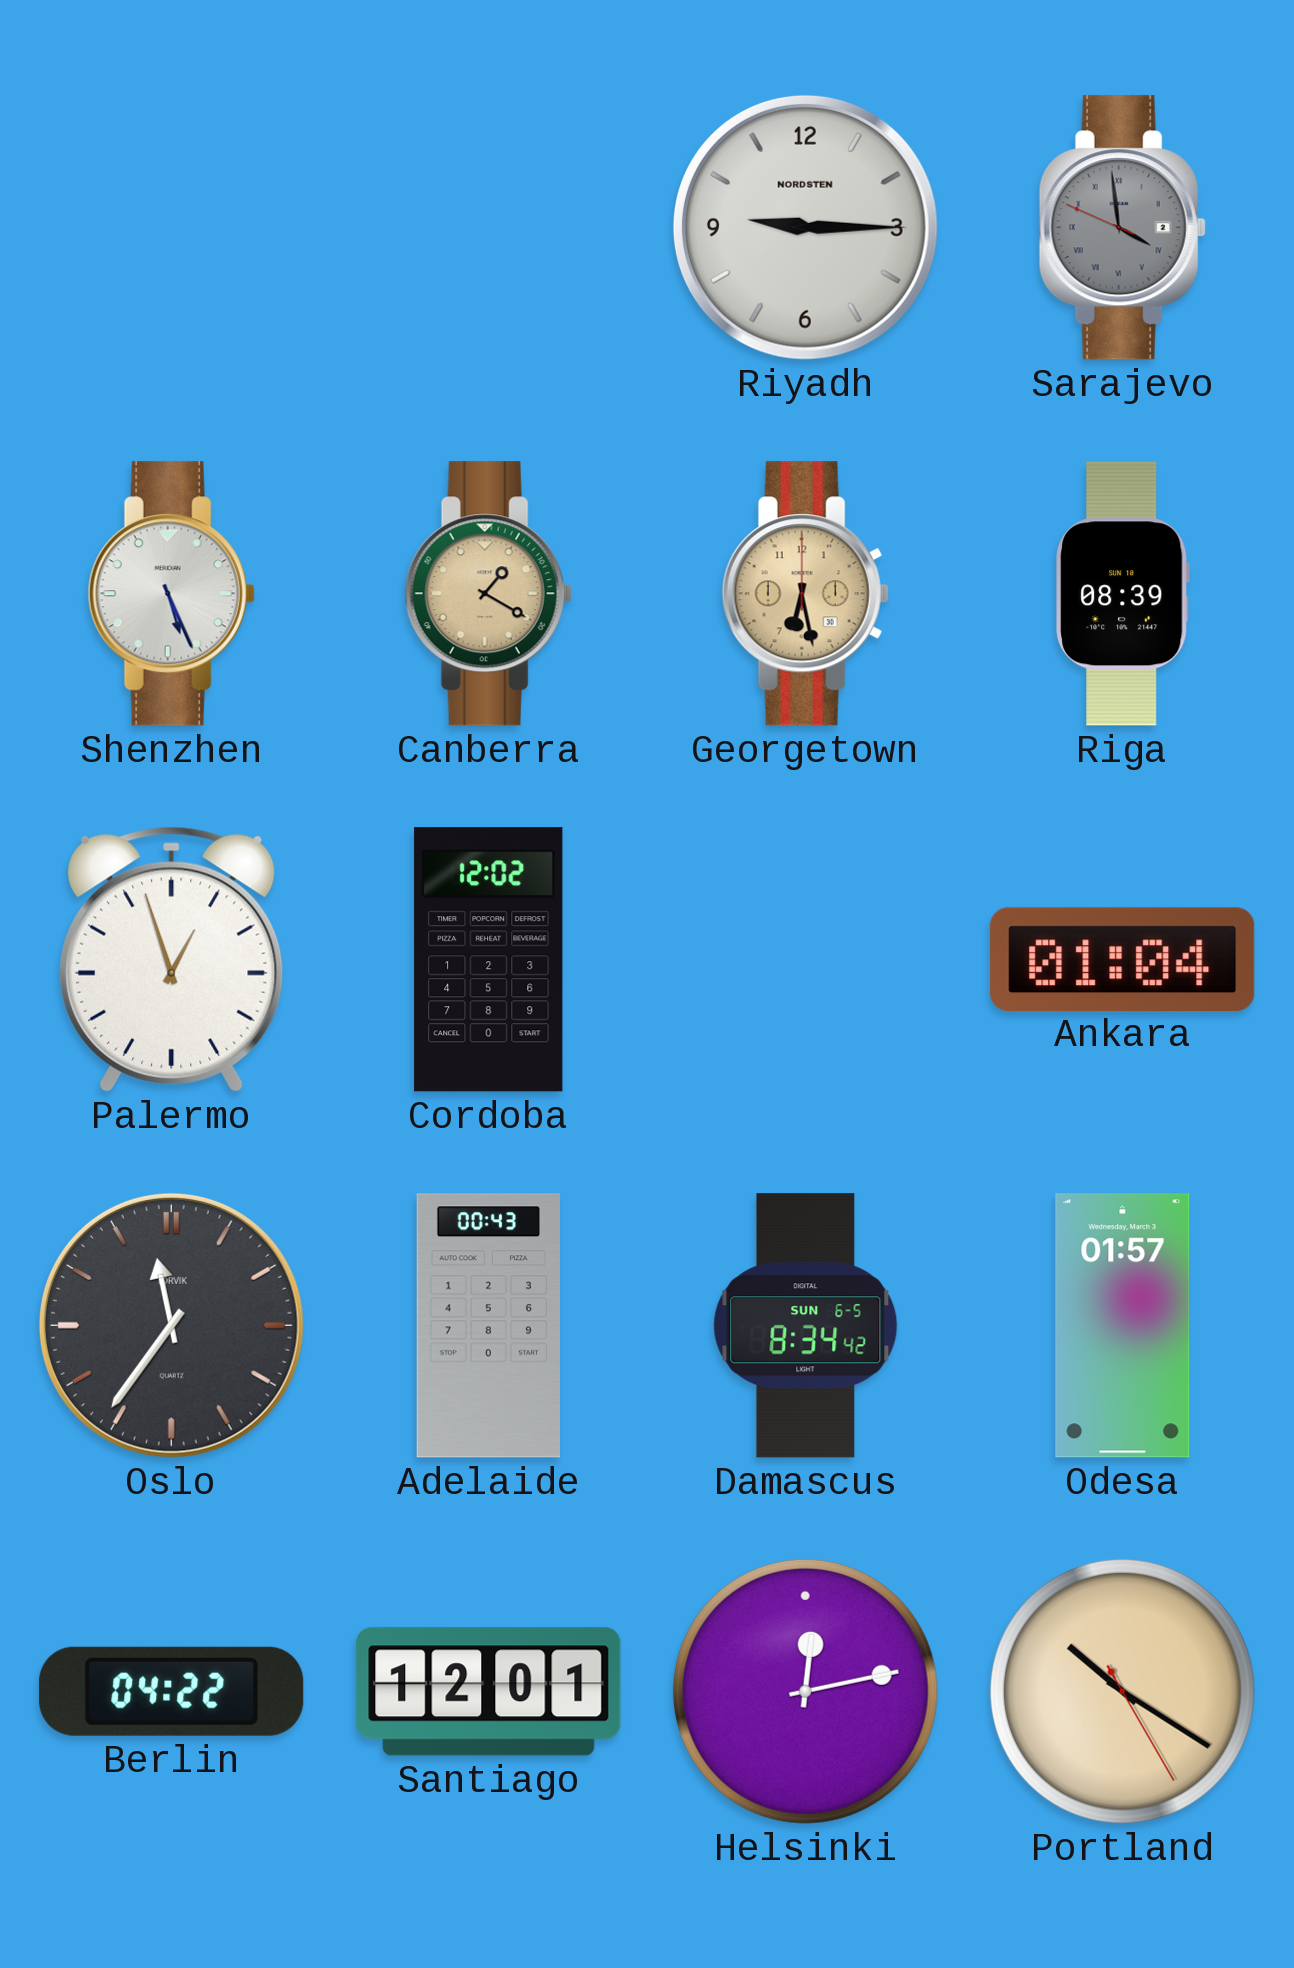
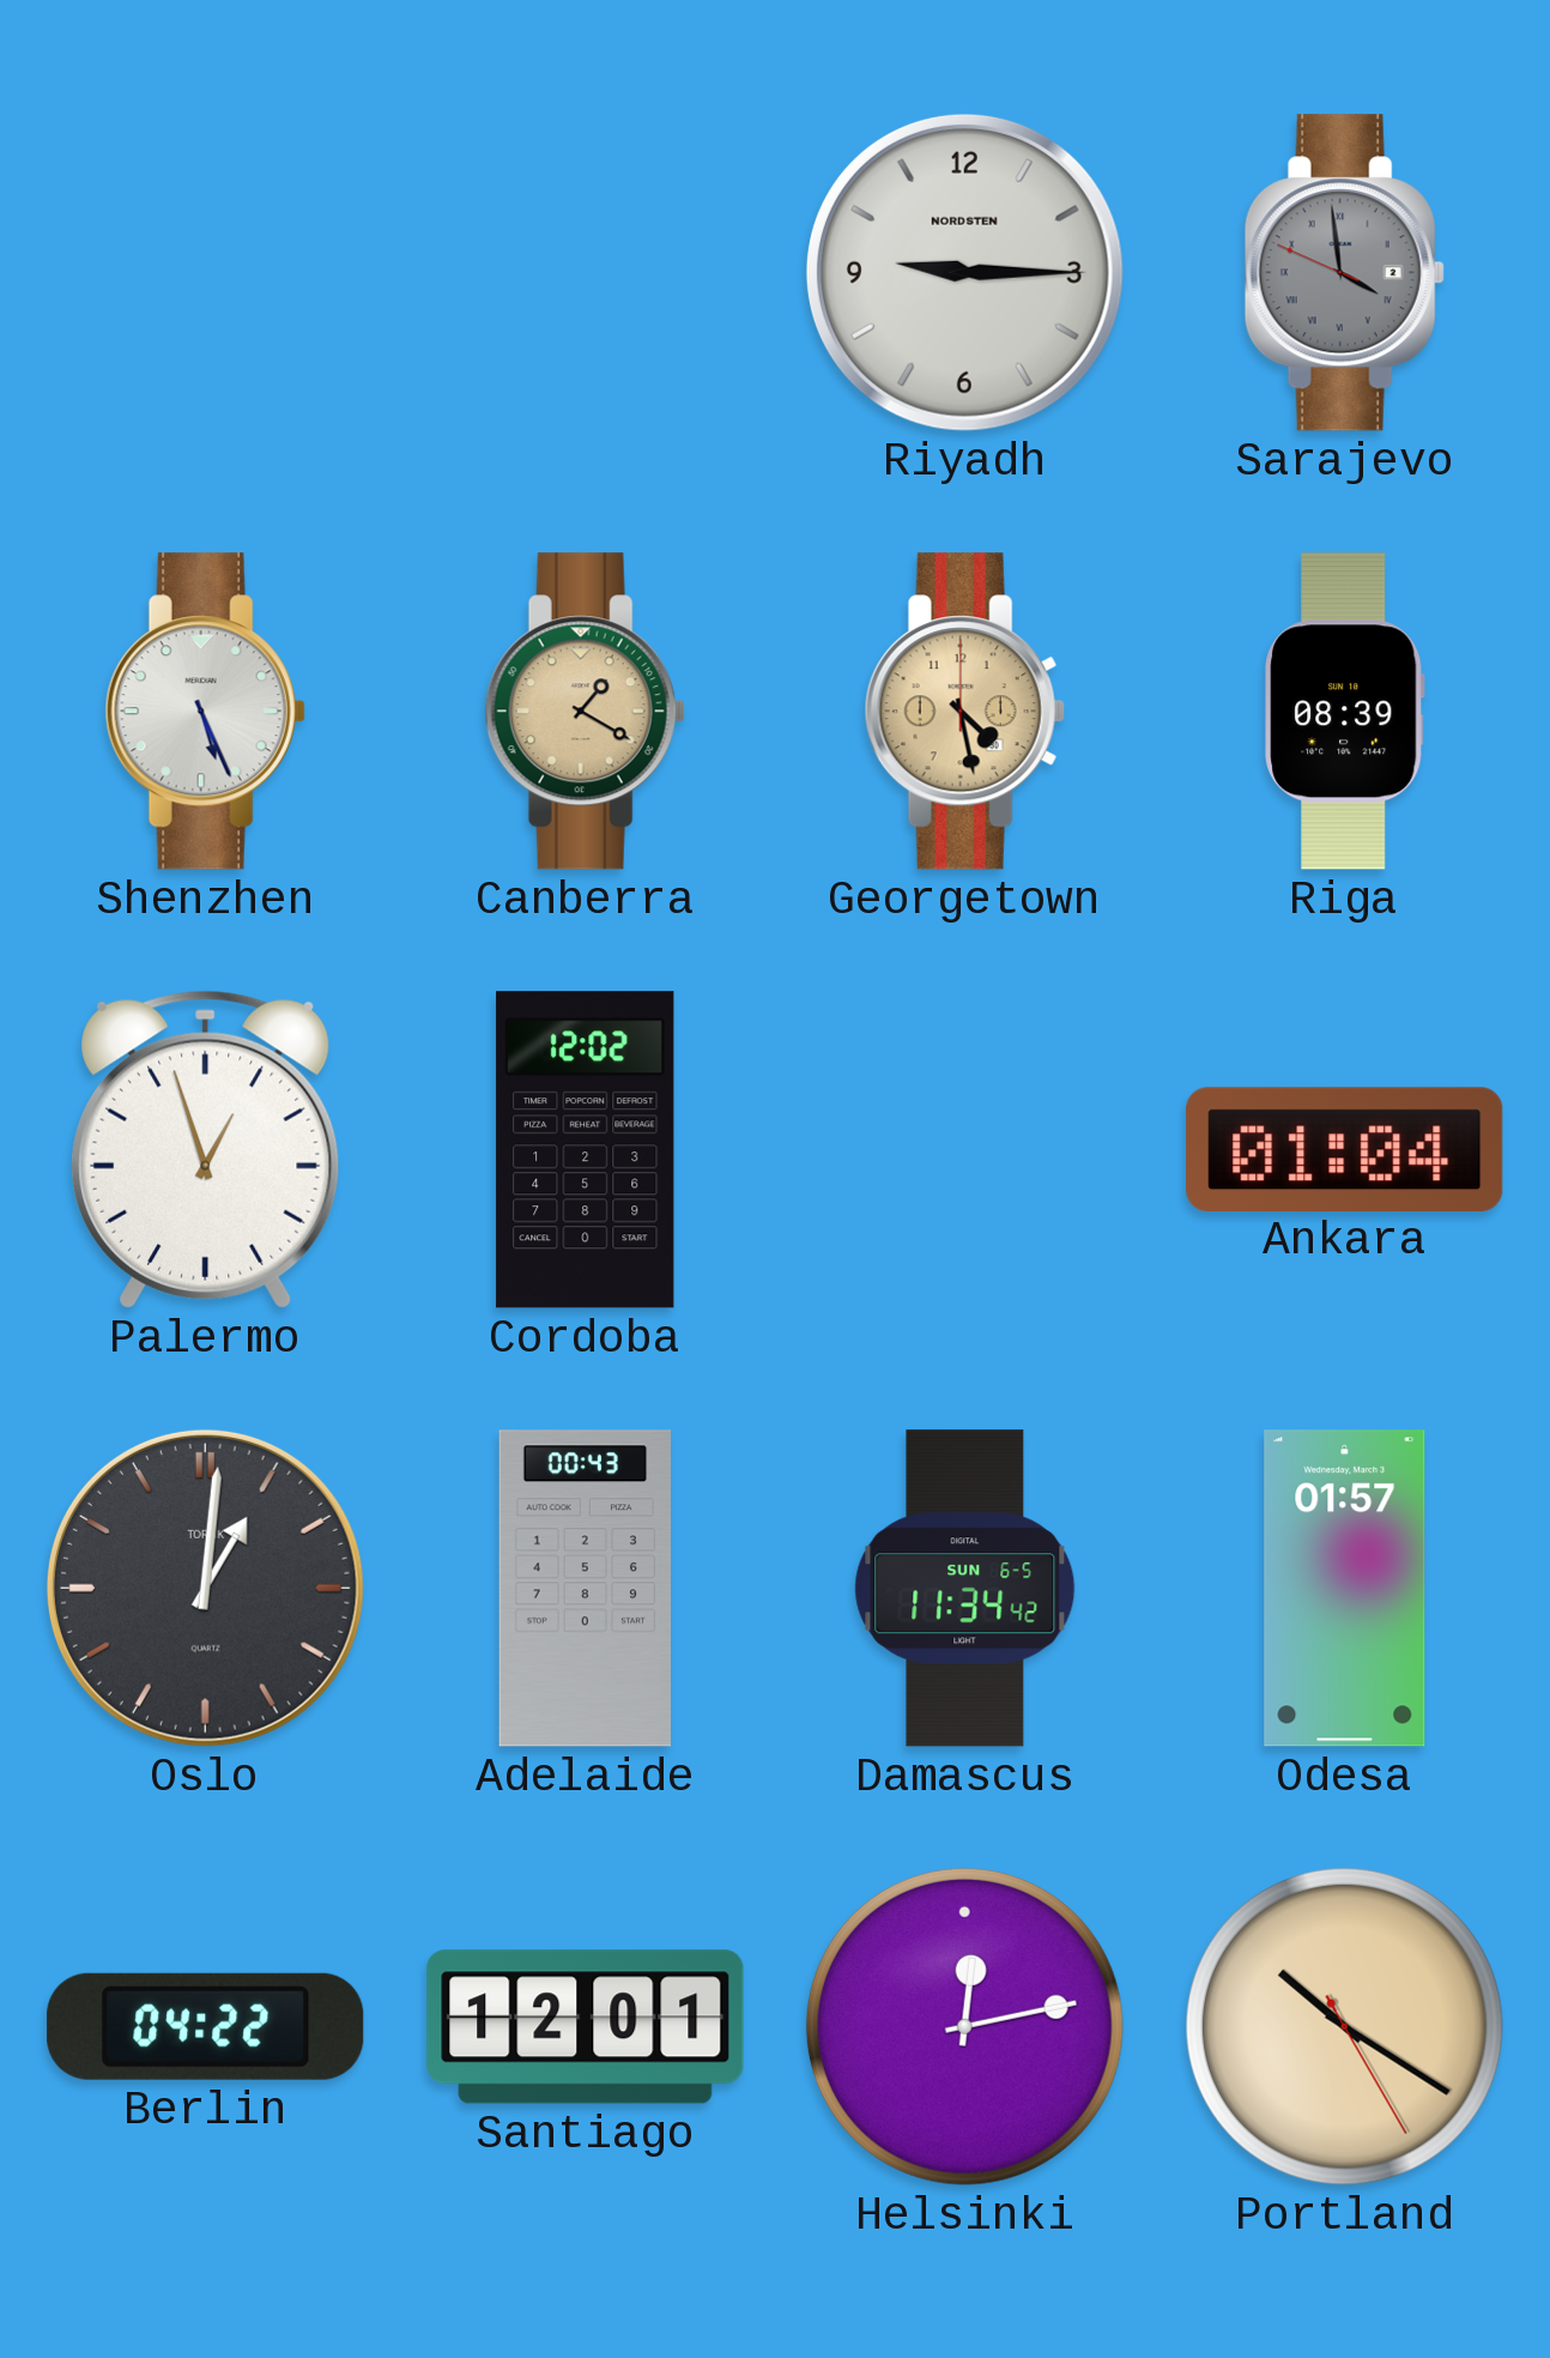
Georgetown: 6:28 -> 4:28 (964, 712)
Oslo: 11:36 -> 1:01 (205, 1588)
Damascus: 8:34 -> 11:34 (965, 1589)
